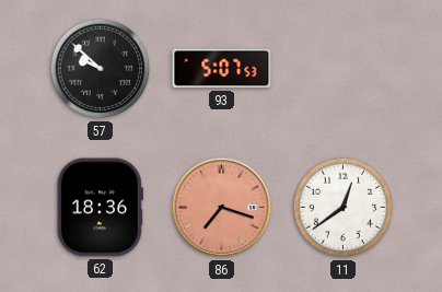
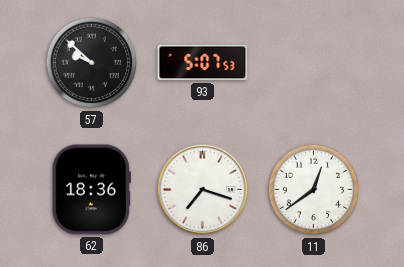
86 dial: salmon -> white (203, 190)
